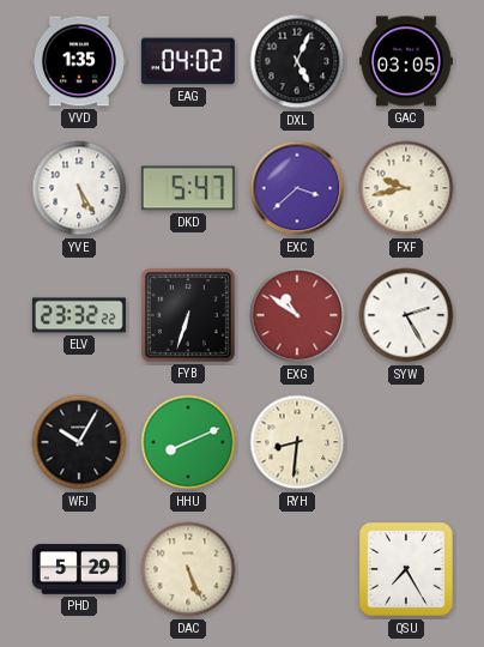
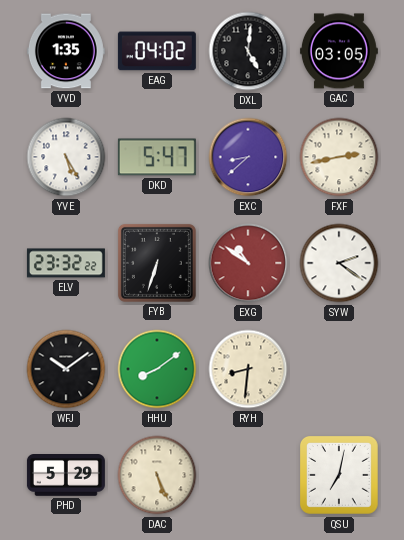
DXL: 5:04 -> 5:01 (248, 51)
EXC: 3:38 -> 8:38 (248, 157)
FXF: 9:43 -> 2:43 (339, 157)
SYW: 2:25 -> 2:21 (339, 263)
WFJ: 10:05 -> 10:09 (66, 369)
HHU: 8:11 -> 8:09 (157, 369)
QSU: 7:25 -> 7:02 (340, 476)
